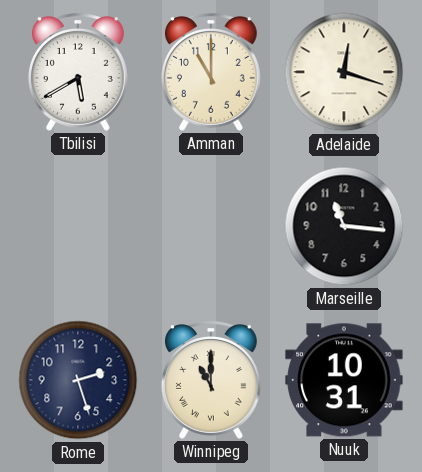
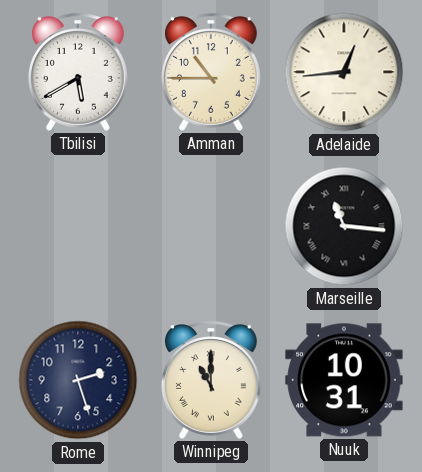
Amman: 11:00 -> 10:45 (211, 72)
Adelaide: 12:18 -> 12:44 (344, 72)
Marseille numerals: Arabic -> Roman (344, 226)
